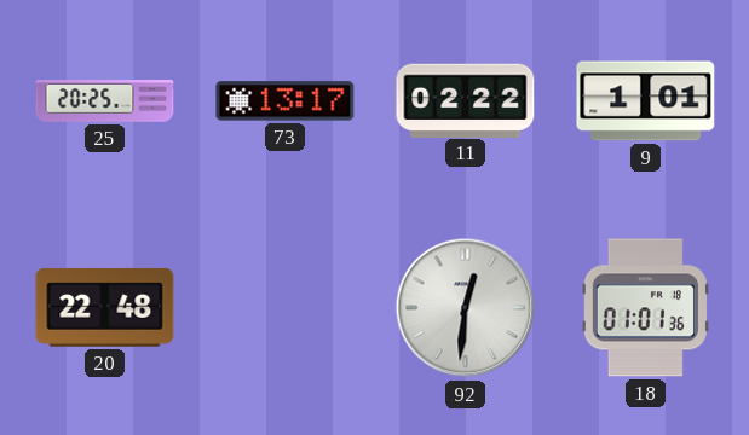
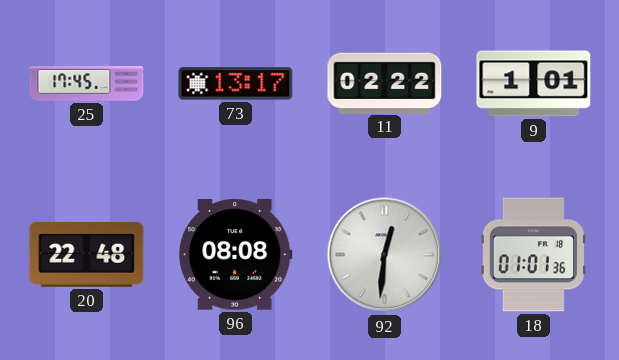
25: 20:25 -> 17:45 (87, 84)
96: none -> 08:08 (235, 255)
